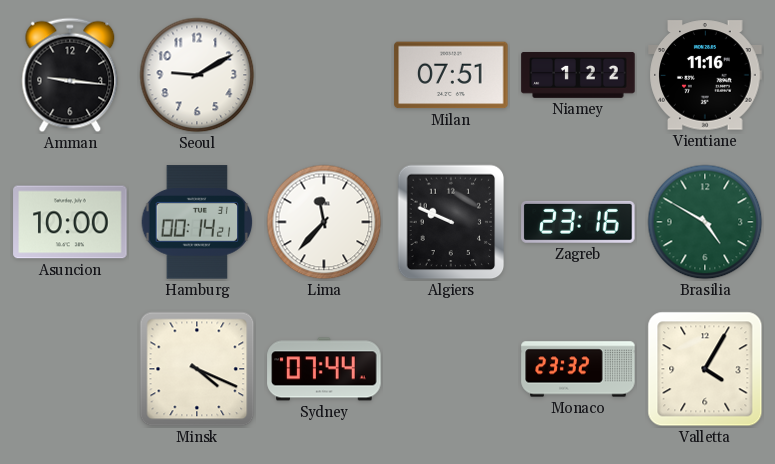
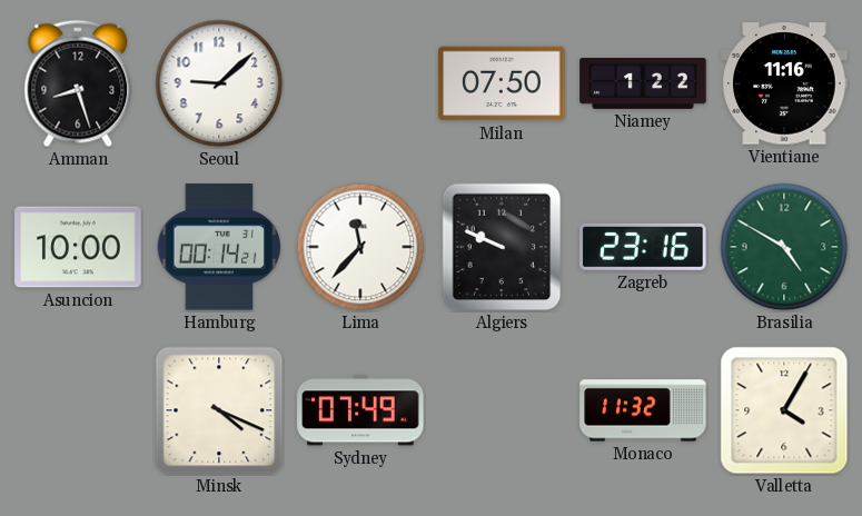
Amman: 9:16 -> 8:27 (78, 83)
Seoul: 9:10 -> 9:08 (219, 83)
Milan: 07:51 -> 07:50 (502, 83)
Sydney: 07:44 -> 07:49 (360, 410)
Monaco: 23:32 -> 11:32 (643, 410)
